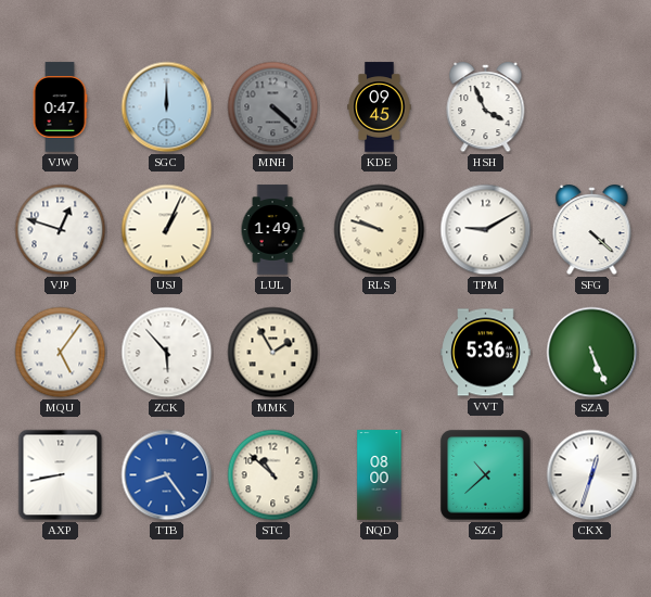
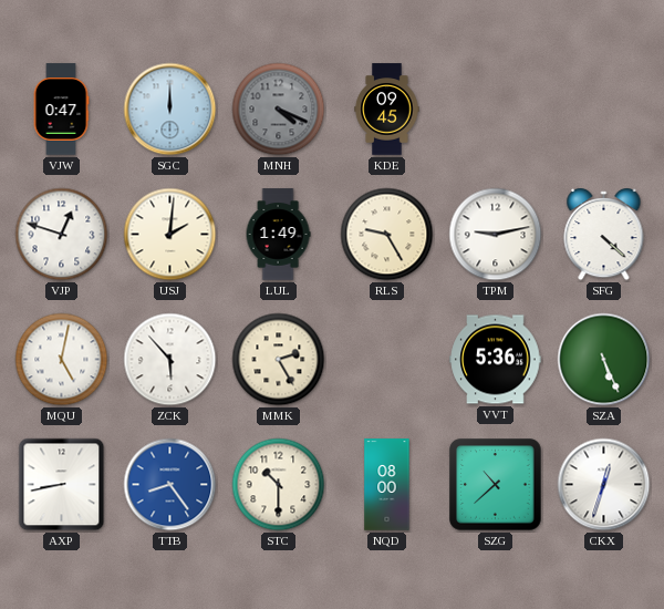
MNH: 4:22 -> 4:19 (279, 110)
HSH: 3:56 -> none (486, 109)
USJ: 1:04 -> 2:01 (170, 235)
RLS: 9:48 -> 9:25 (387, 235)
TPM: 9:10 -> 9:13 (496, 235)
MQU: 5:06 -> 5:02 (62, 360)
MMK: 1:55 -> 2:25 (279, 360)
STC: 10:52 -> 10:30 (279, 485)
